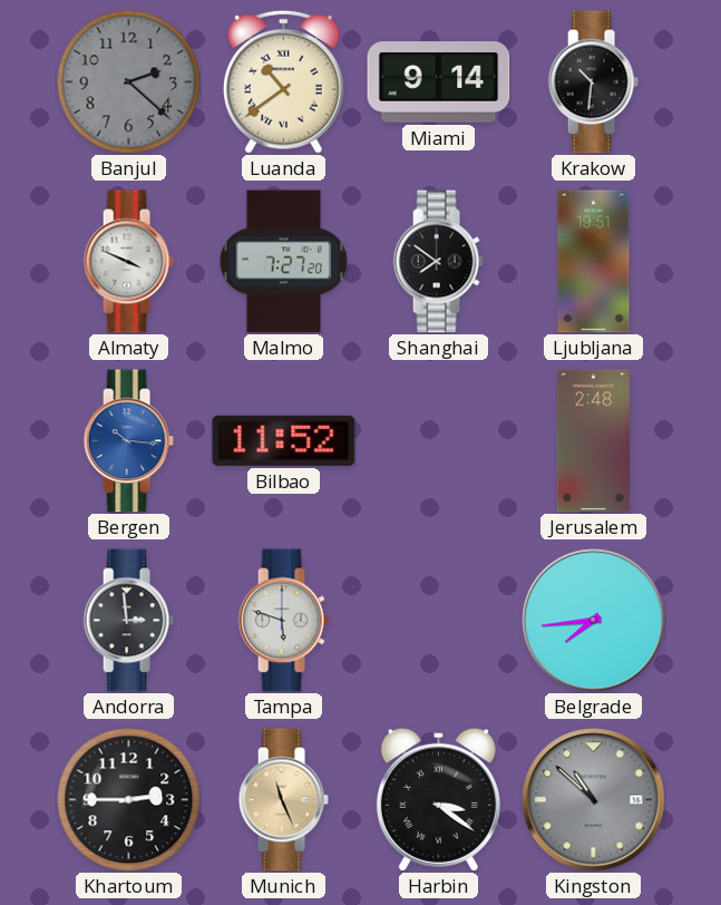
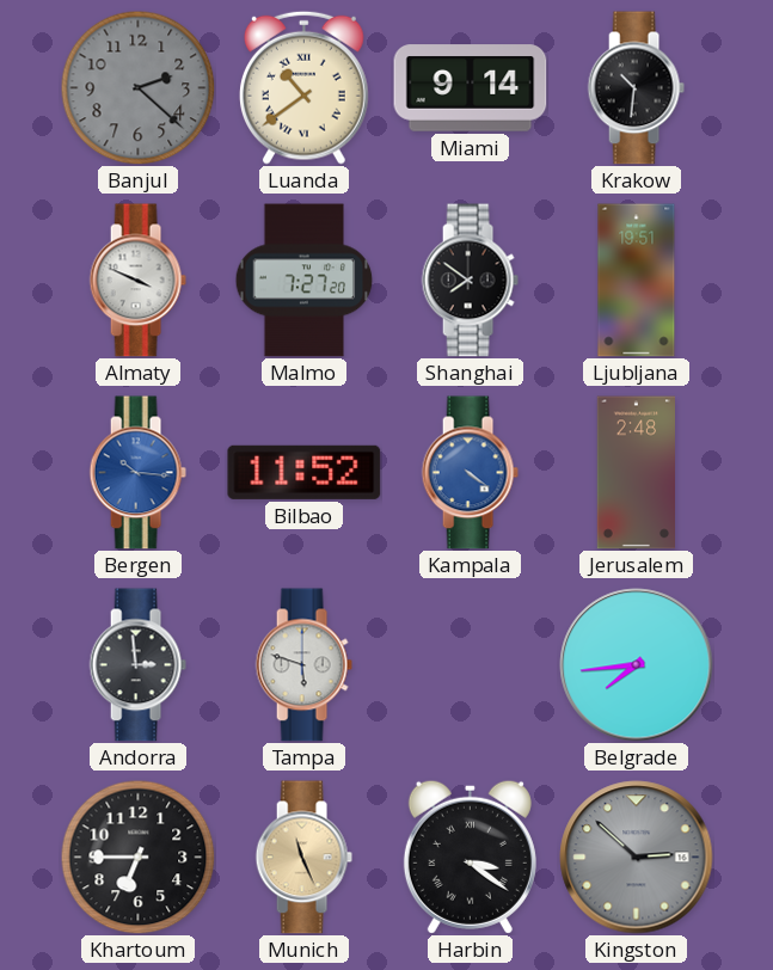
Kampala: none -> 4:21 (470, 473)
Khartoum: 2:45 -> 6:45 (137, 857)
Kingston: 10:52 -> 2:52 (637, 858)
